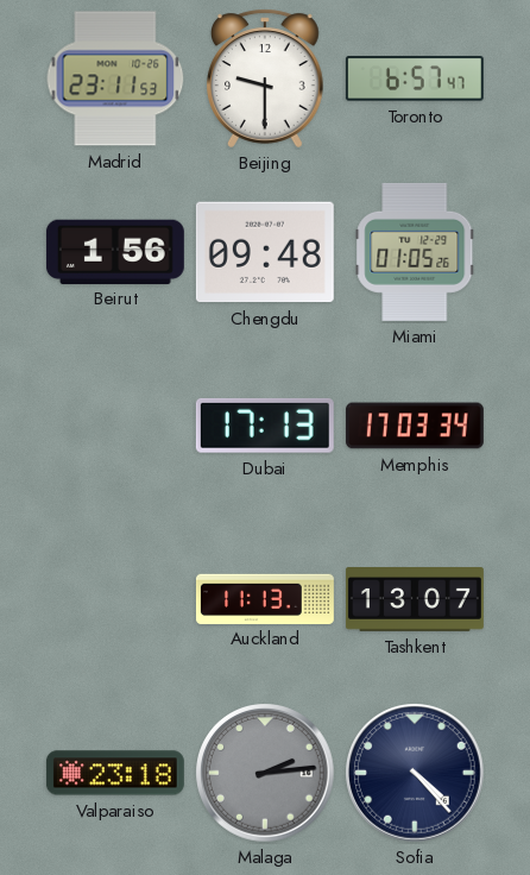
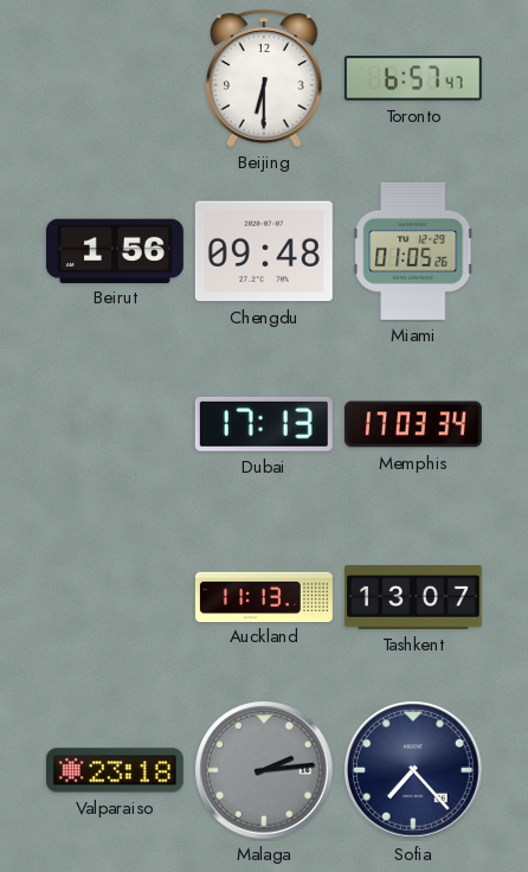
Madrid: 23:11 -> none (115, 78)
Beijing: 9:30 -> 6:30 (265, 78)
Sofia: 4:23 -> 7:23 (413, 770)
